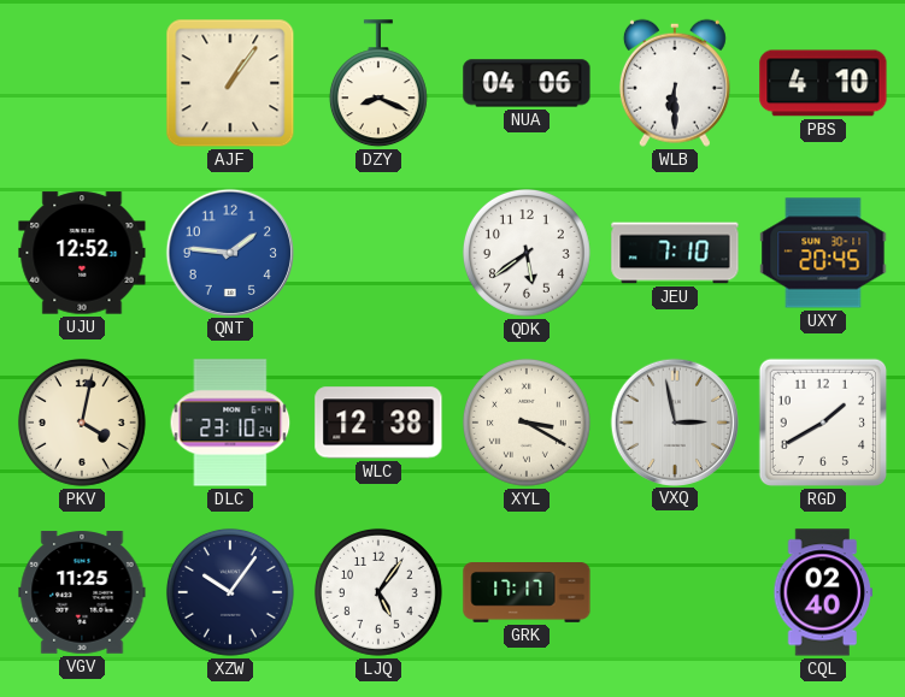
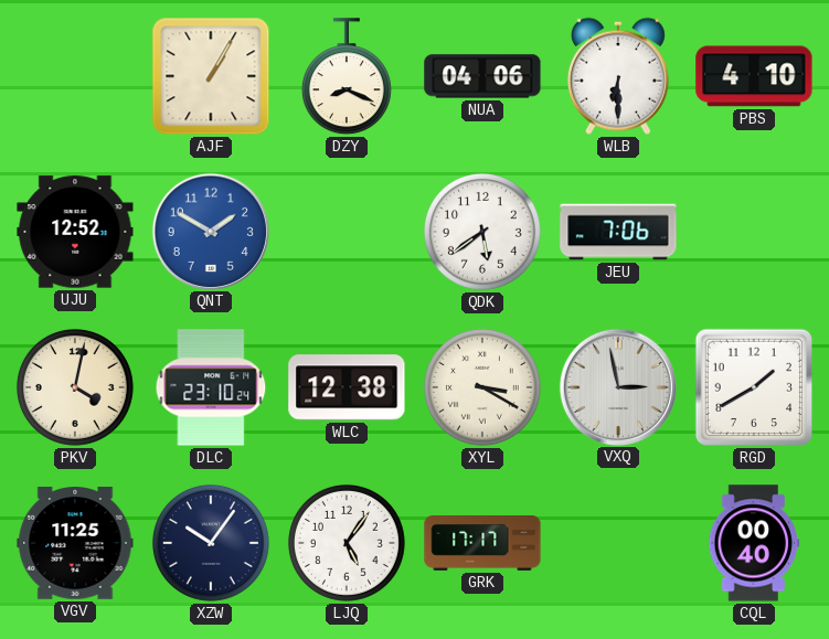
AJF: 1:06 -> 1:05 (211, 76)
QNT: 1:46 -> 1:50 (210, 231)
JEU: 7:10 -> 7:06 (618, 232)
UXY: 20:45 -> none (823, 253)
CQL: 02:40 -> 00:40 (754, 543)
